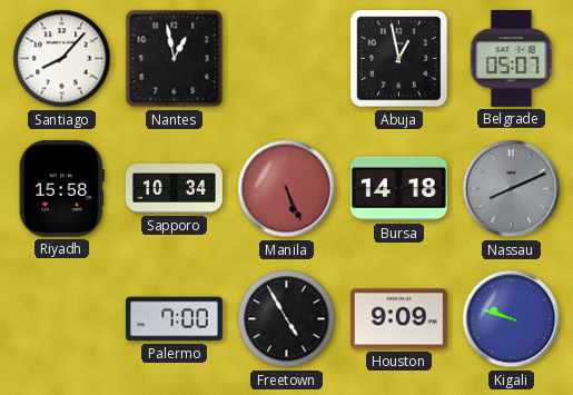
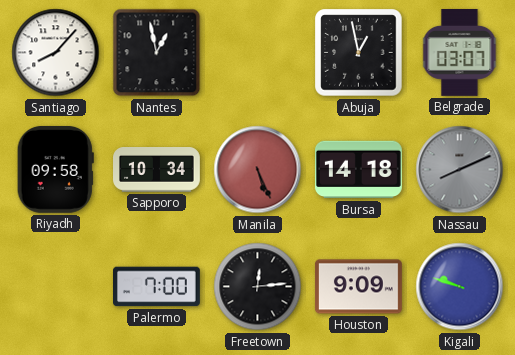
Belgrade: 05:07 -> 03:07 (460, 52)
Riyadh: 15:58 -> 09:58 (55, 169)
Freetown: 4:55 -> 12:14 (258, 287)
